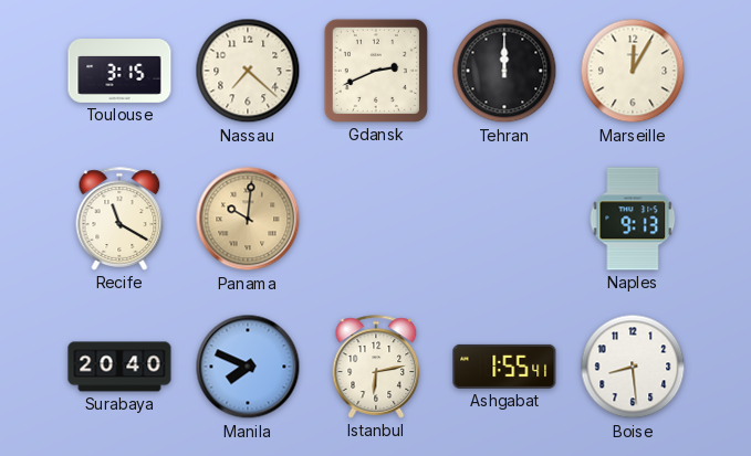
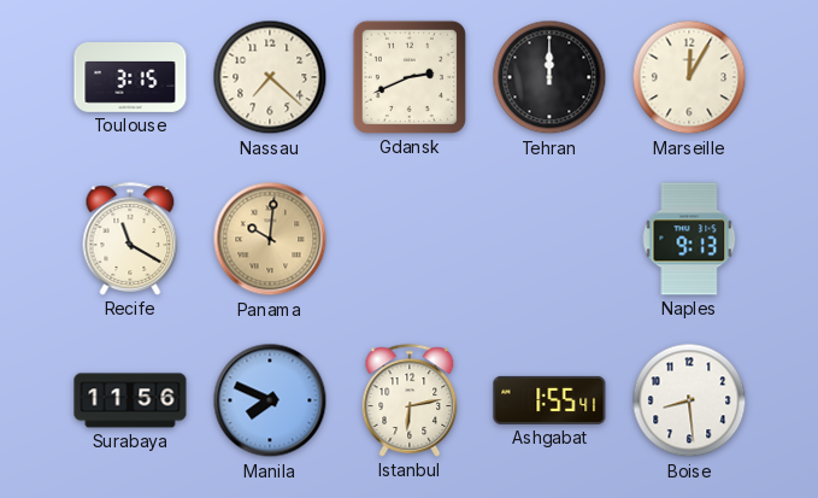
Surabaya: 20:40 -> 11:56 (130, 400)
